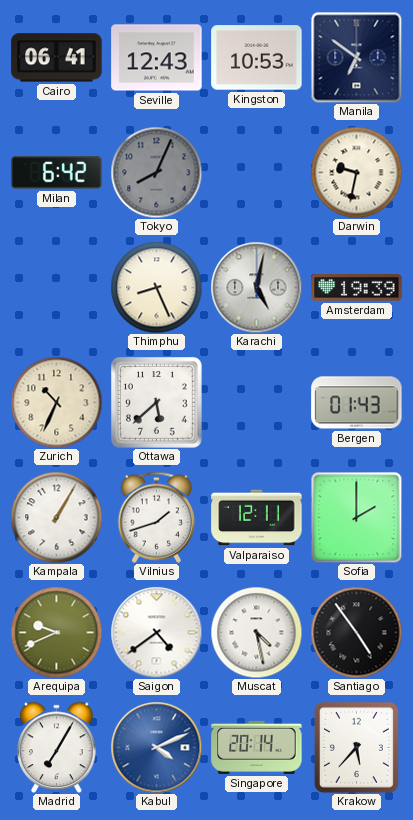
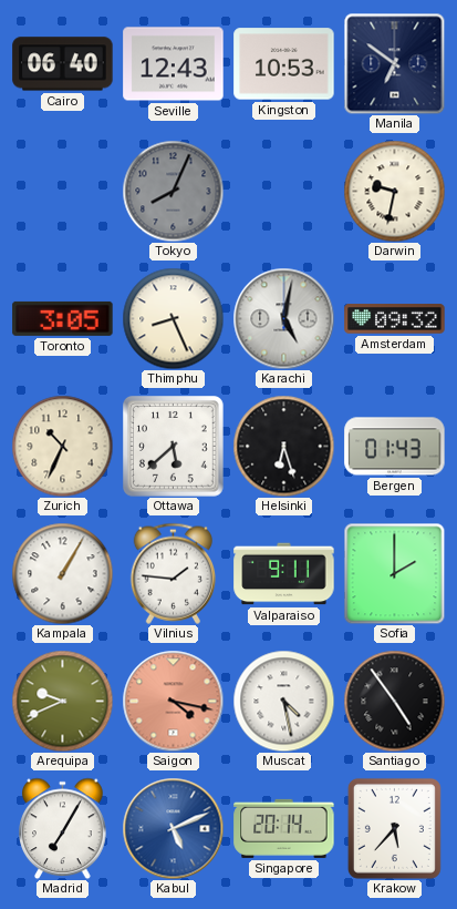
Cairo: 06:41 -> 06:40 (63, 64)
Milan: 6:42 -> none (57, 173)
Toronto: none -> 3:05 (63, 318)
Amsterdam: 19:39 -> 09:32 (395, 319)
Helsinki: none -> 6:27 (283, 446)
Vilnius: 1:42 -> 1:46 (173, 573)
Valparaiso: 12:11 -> 9:11 (284, 574)
Saigon: 4:39 -> 4:17 (173, 701)
Saigon dial: white -> salmon (173, 701)
Kabul: 4:11 -> 5:11 (173, 828)
